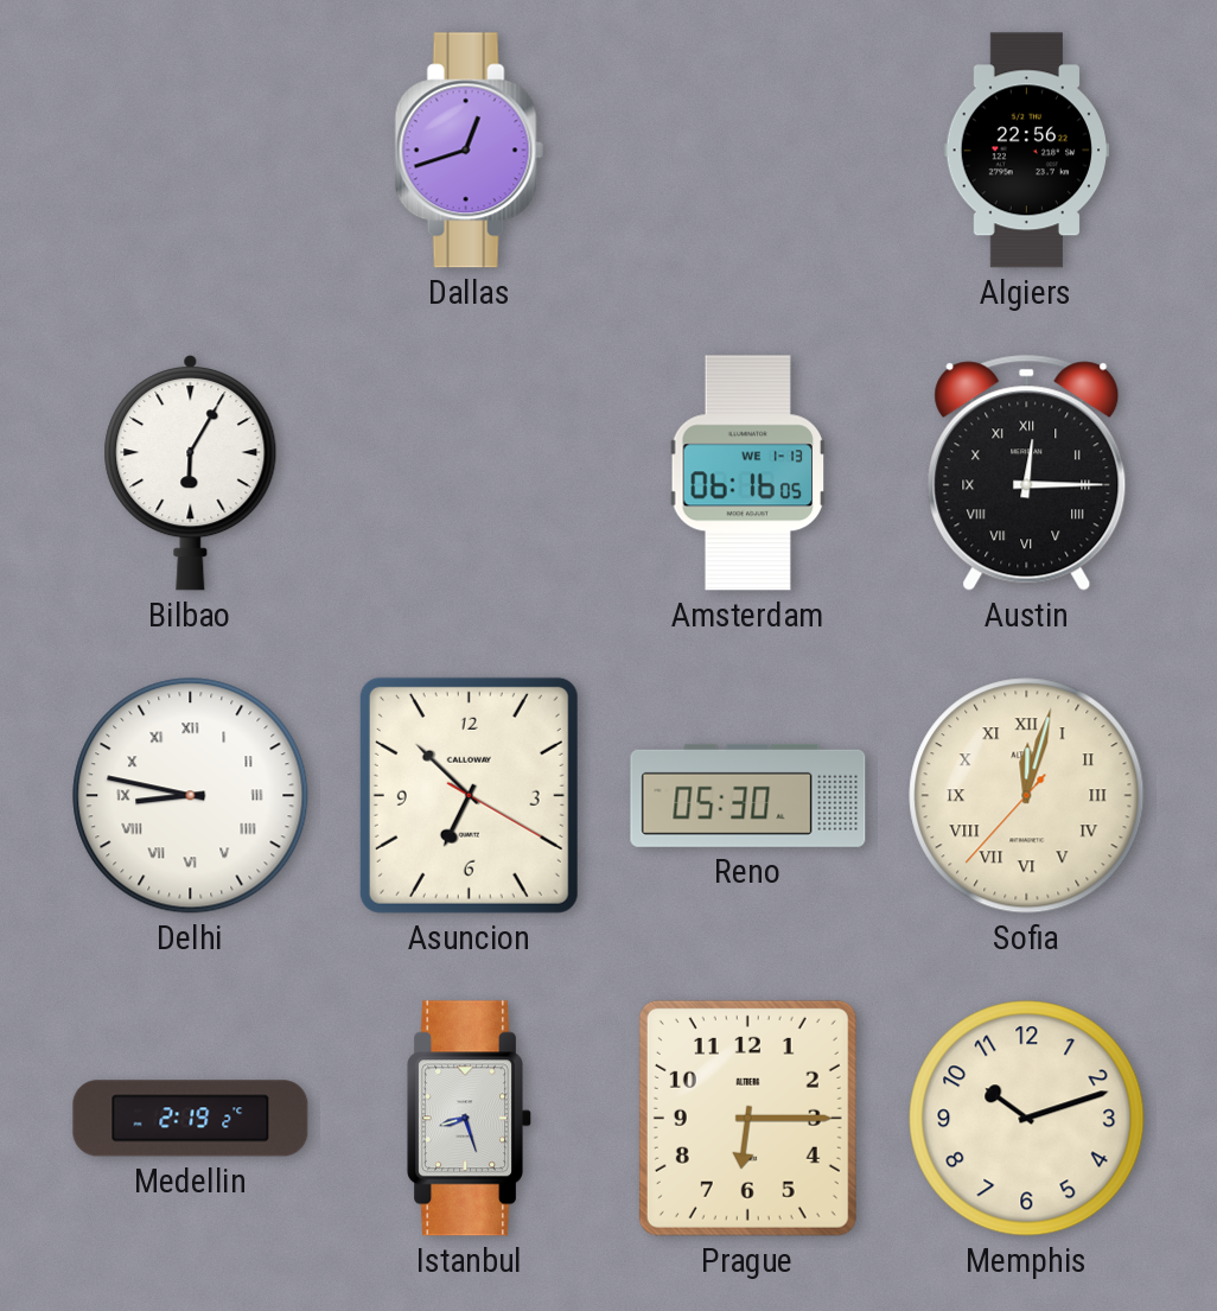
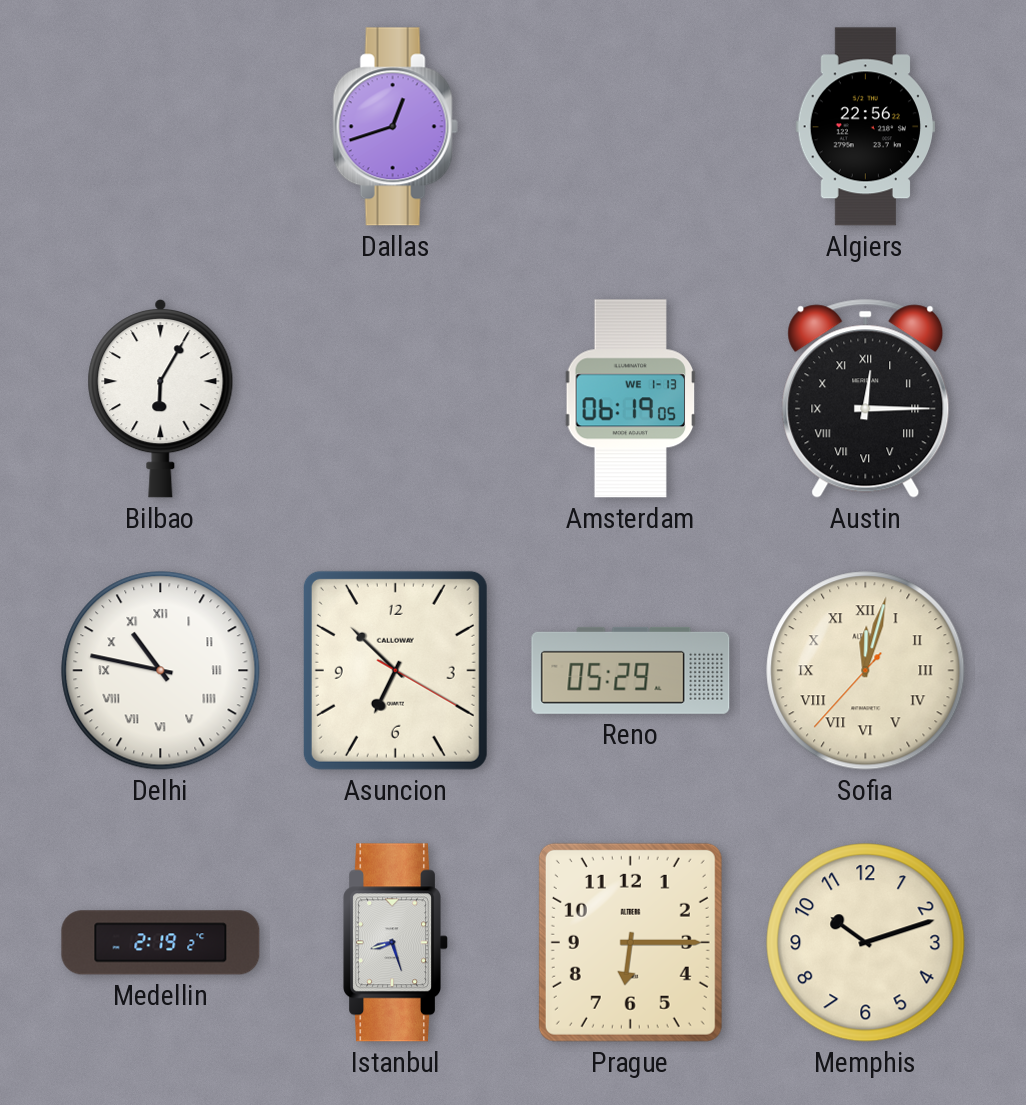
Amsterdam: 06:16 -> 06:19 (631, 399)
Delhi: 8:47 -> 10:47 (161, 671)
Reno: 05:30 -> 05:29 (631, 670)
